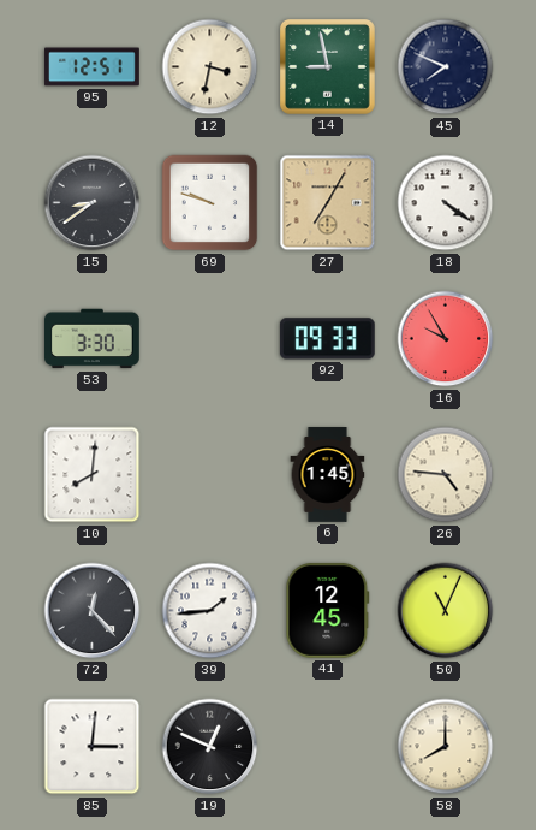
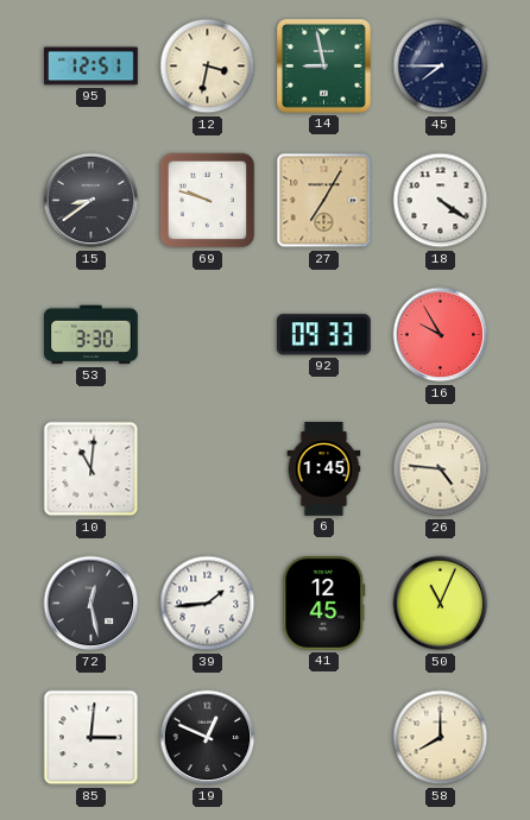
45: 7:49 -> 7:45 (441, 67)
10: 8:01 -> 11:01 (92, 469)
72: 12:23 -> 12:28 (92, 604)
